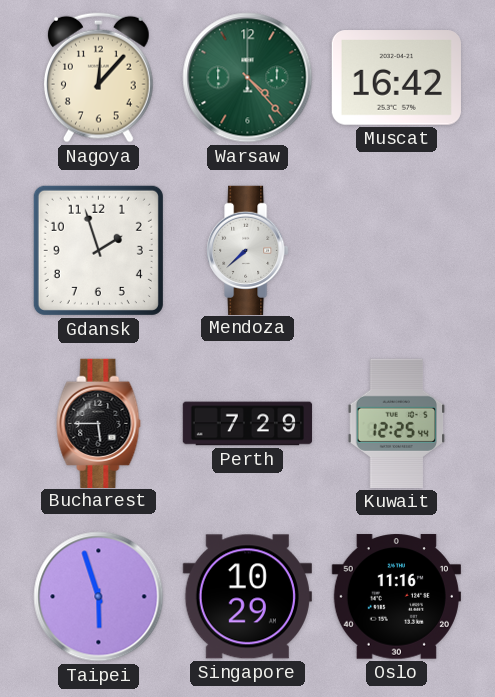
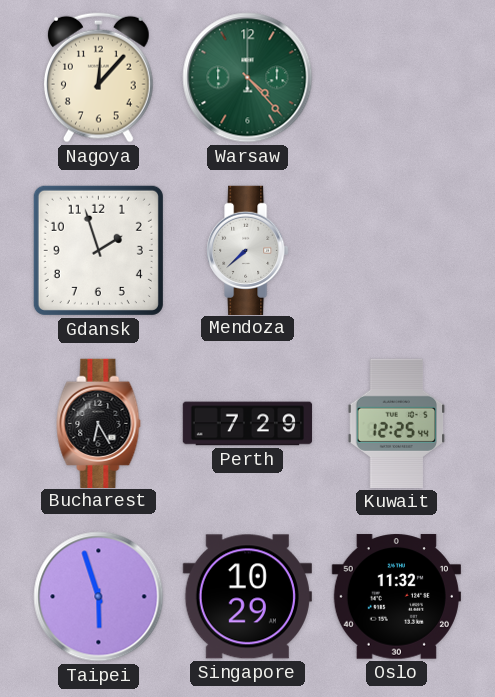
Muscat: 16:42 -> none (396, 78)
Bucharest: 5:45 -> 6:25 (99, 423)
Oslo: 11:16 -> 11:32 (396, 597)
